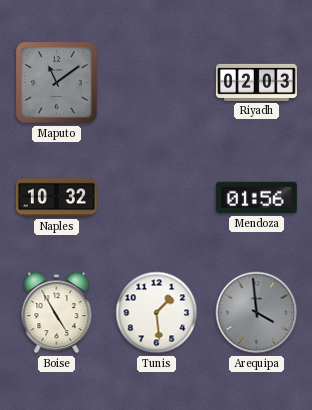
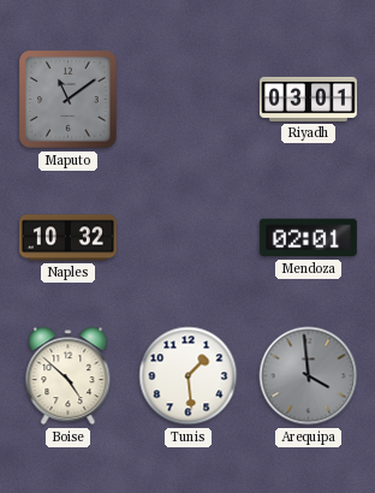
Riyadh: 02:03 -> 03:01 (308, 99)
Mendoza: 01:56 -> 02:01 (308, 238)
Boise: 4:55 -> 4:52 (69, 376)
